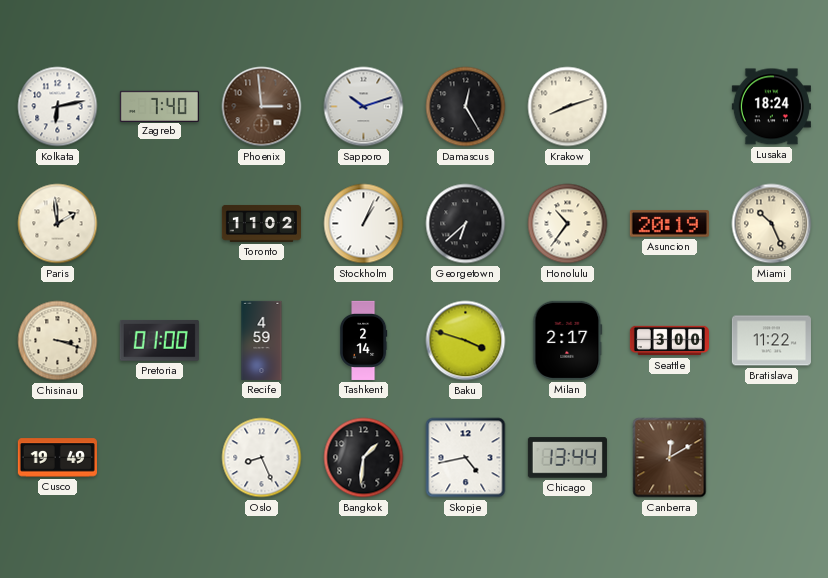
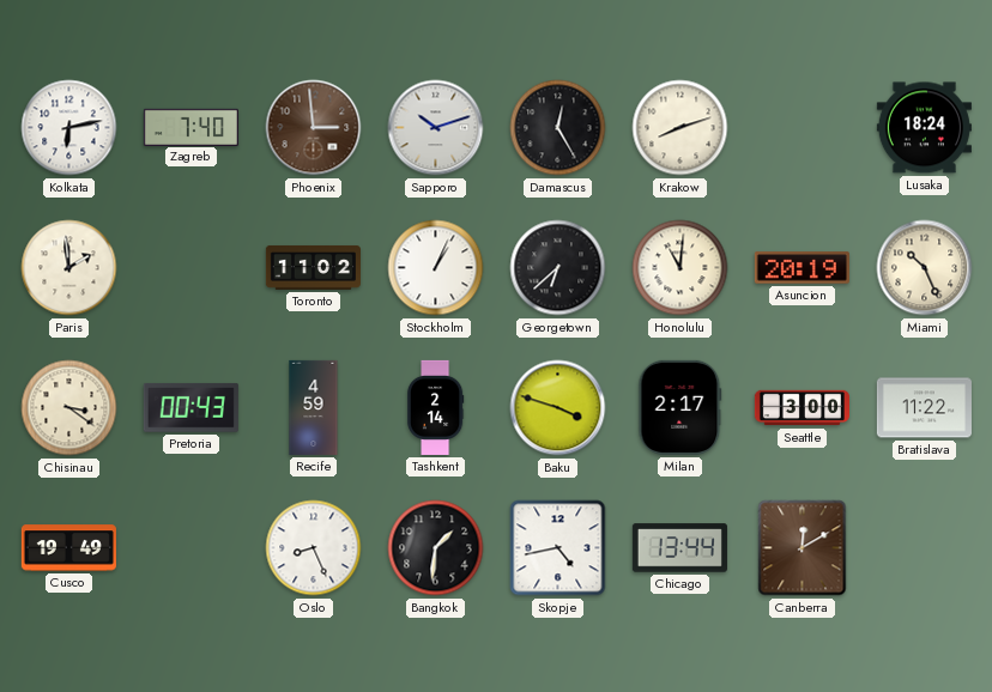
Honolulu: 10:36 -> 11:01 (681, 268)
Chisinau: 3:18 -> 3:21 (69, 408)
Pretoria: 01:00 -> 00:43 (190, 407)
